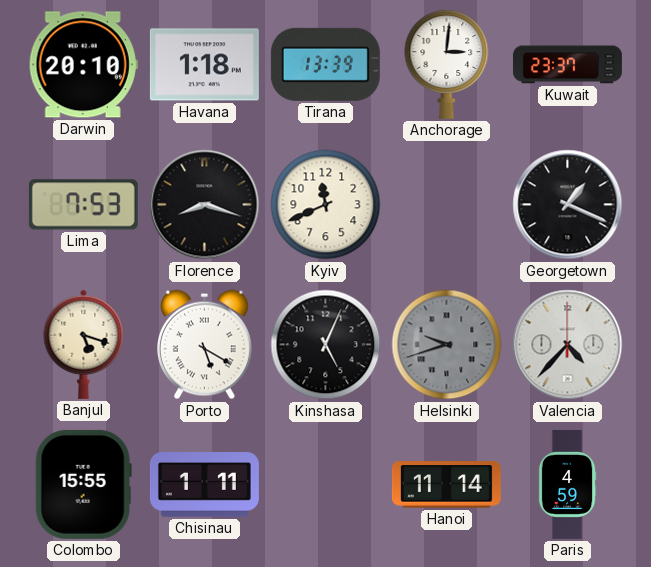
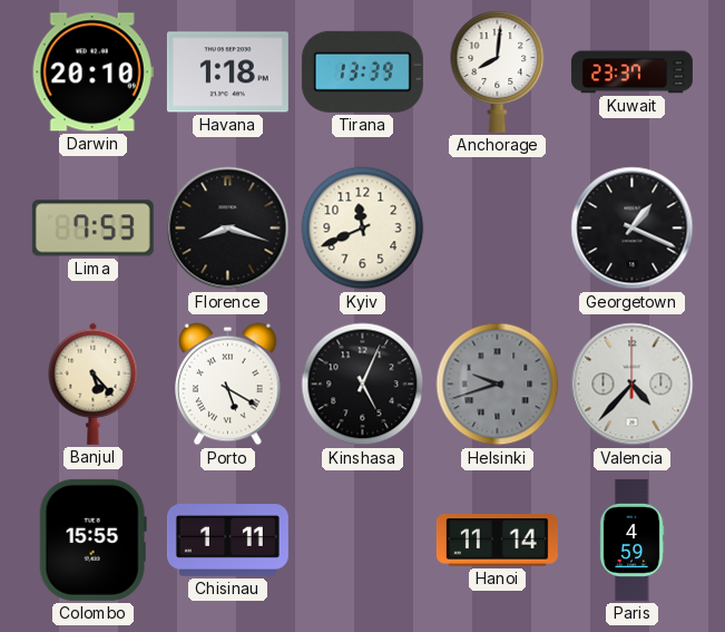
Anchorage: 3:01 -> 8:01 (498, 71)
Banjul: 5:18 -> 5:23 (94, 383)
